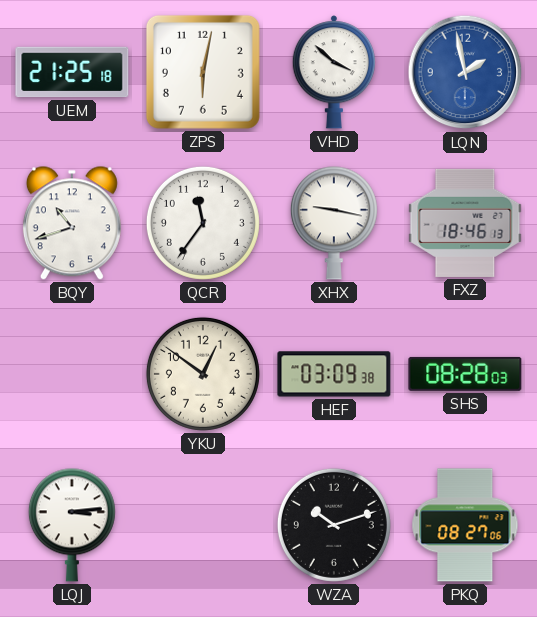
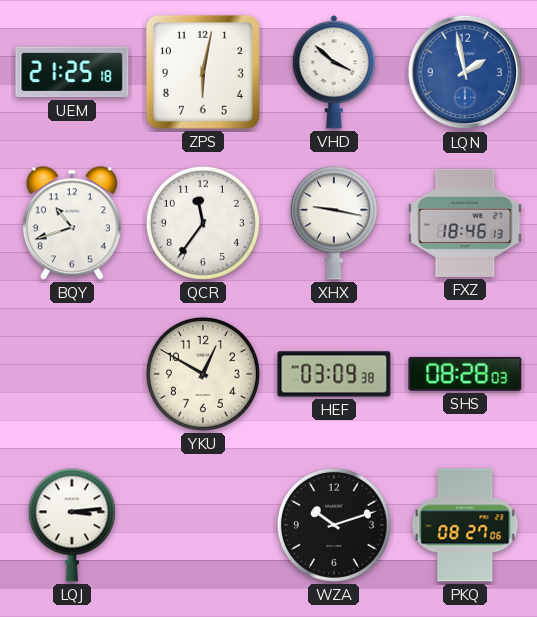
YKU: 12:51 -> 12:50 (203, 374)
